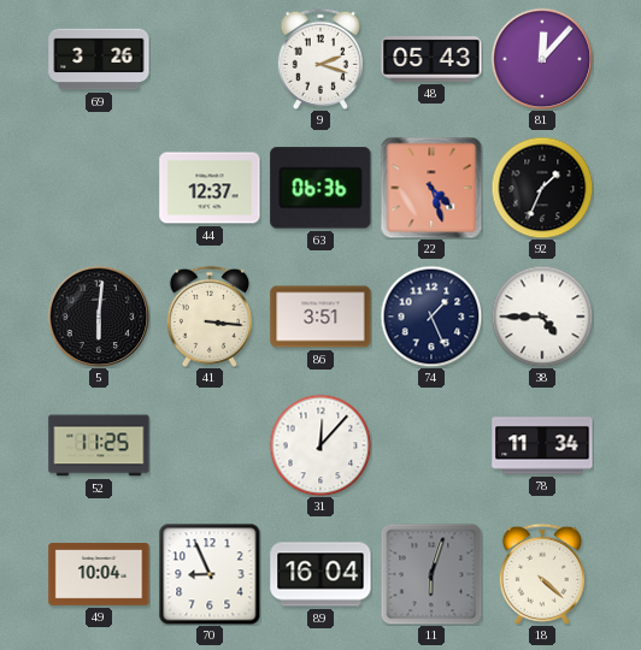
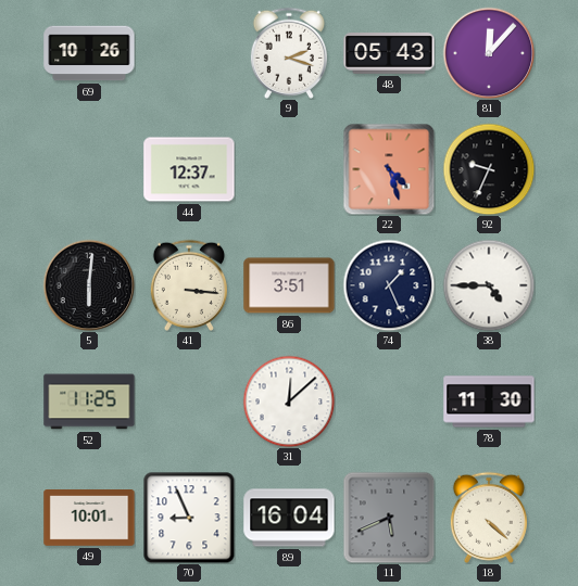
69: 3:26 -> 10:26 (89, 53)
63: 06:36 -> none (320, 188)
92: 1:34 -> 9:34 (489, 169)
31: 12:07 -> 12:08 (289, 402)
78: 11:34 -> 11:30 (489, 402)
49: 10:04 -> 10:01 (89, 519)
11: 6:03 -> 5:41 (389, 518)
